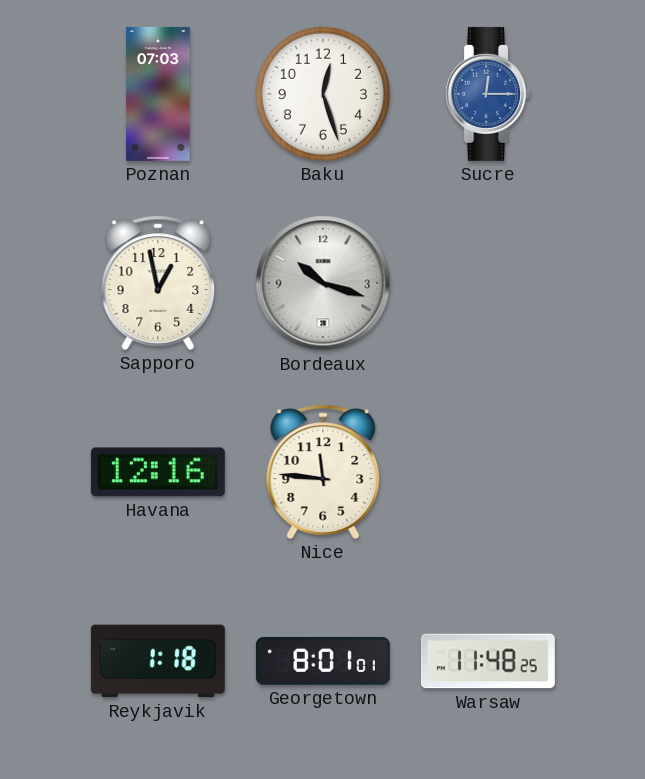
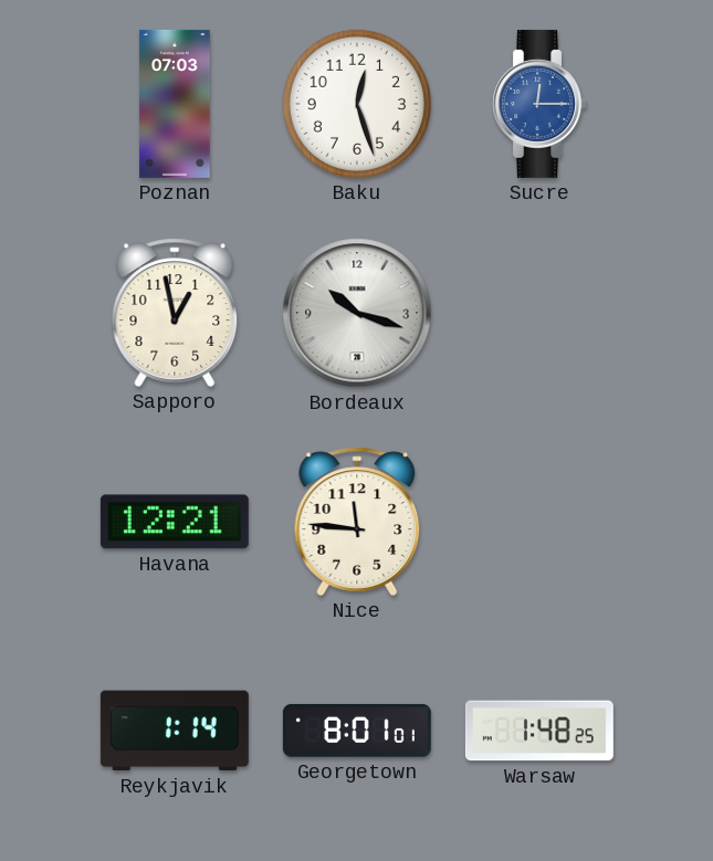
Havana: 12:16 -> 12:21 (175, 522)
Reykjavik: 1:18 -> 1:14 (175, 731)
Warsaw: 11:48 -> 1:48 (539, 731)
